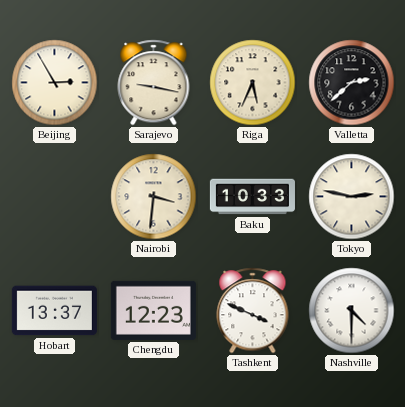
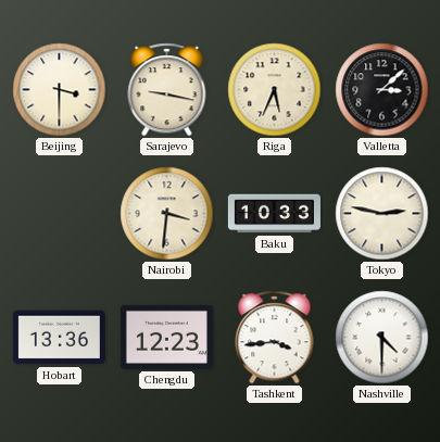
Beijing: 2:55 -> 3:30 (60, 90)
Valletta: 2:38 -> 3:08 (382, 90)
Hobart: 13:37 -> 13:36 (59, 338)
Tashkent: 3:49 -> 3:44 (275, 338)
